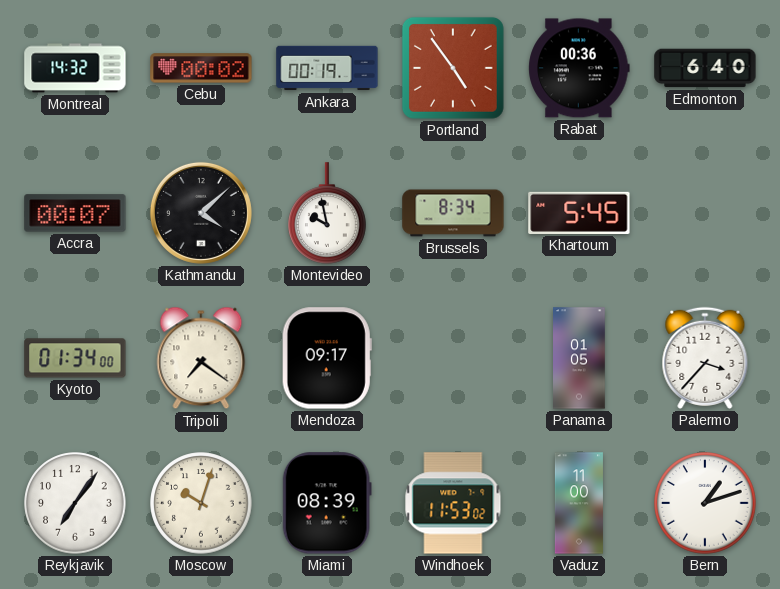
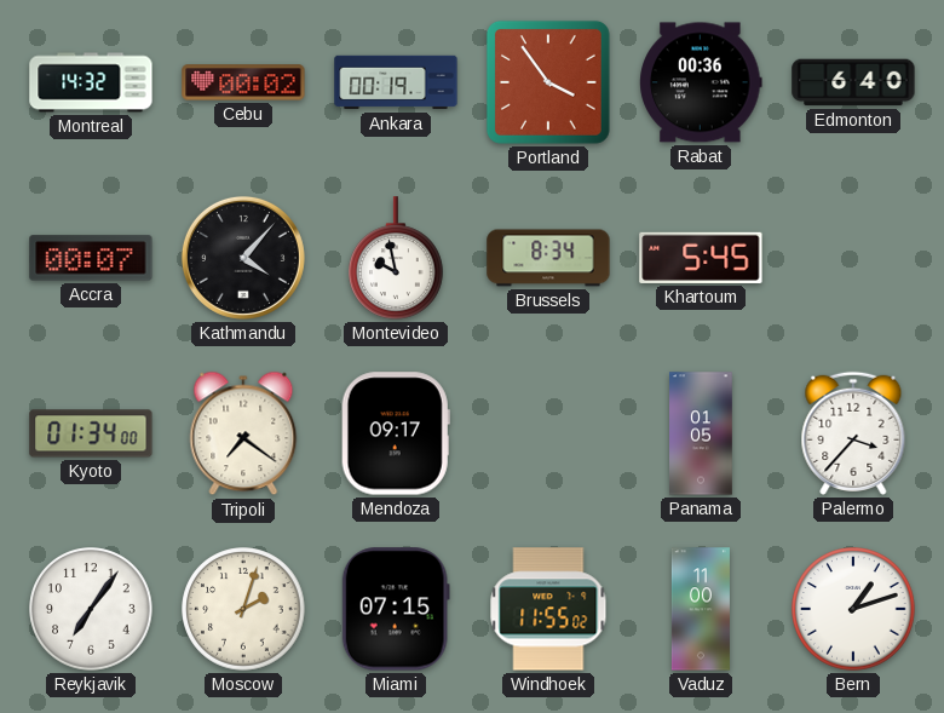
Portland: 4:54 -> 3:54 (548, 82)
Kathmandu: 4:08 -> 4:07 (243, 258)
Moscow: 10:03 -> 2:03 (243, 609)
Miami: 08:39 -> 07:15 (396, 609)
Windhoek: 11:53 -> 11:55 (548, 609)
